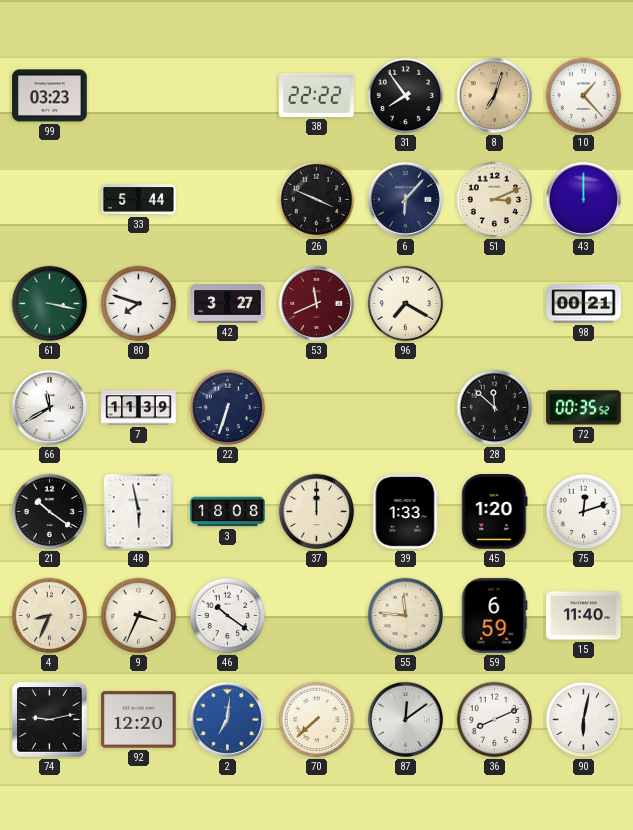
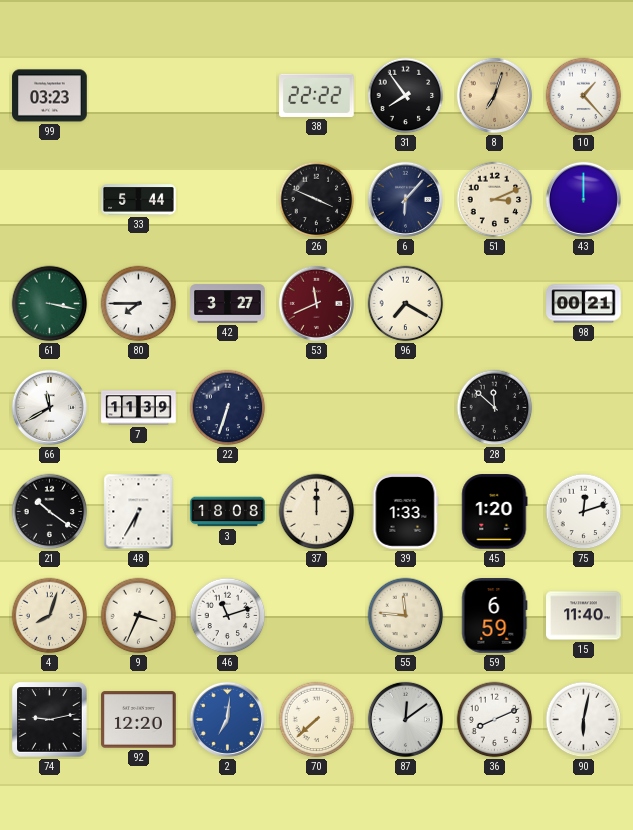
80: 7:48 -> 7:45 (139, 304)
72: 00:35 -> none (584, 408)
48: 5:58 -> 6:35 (139, 512)
4: 8:34 -> 8:03 (50, 616)
46: 10:21 -> 11:12 (228, 616)
